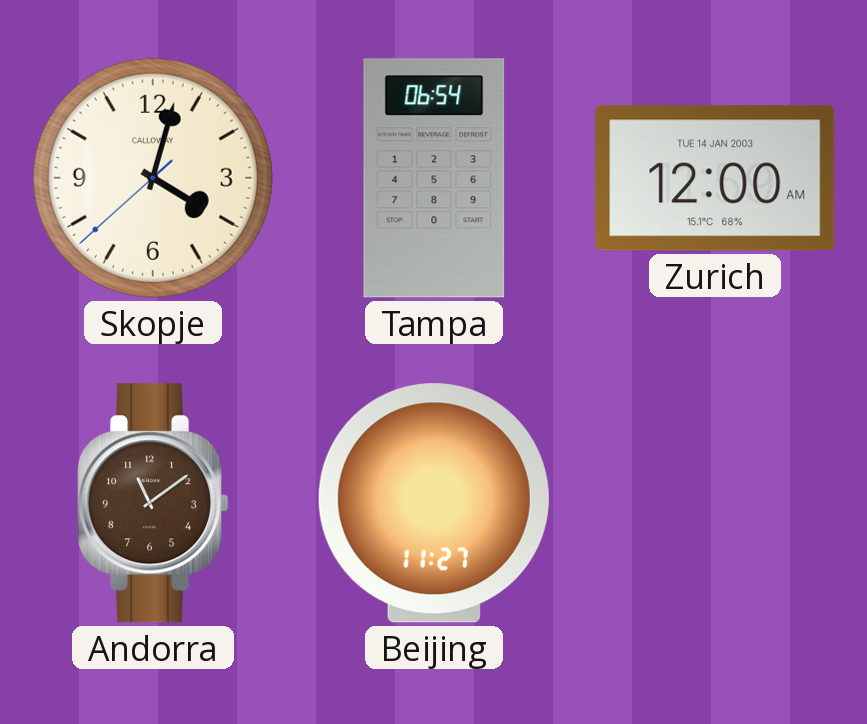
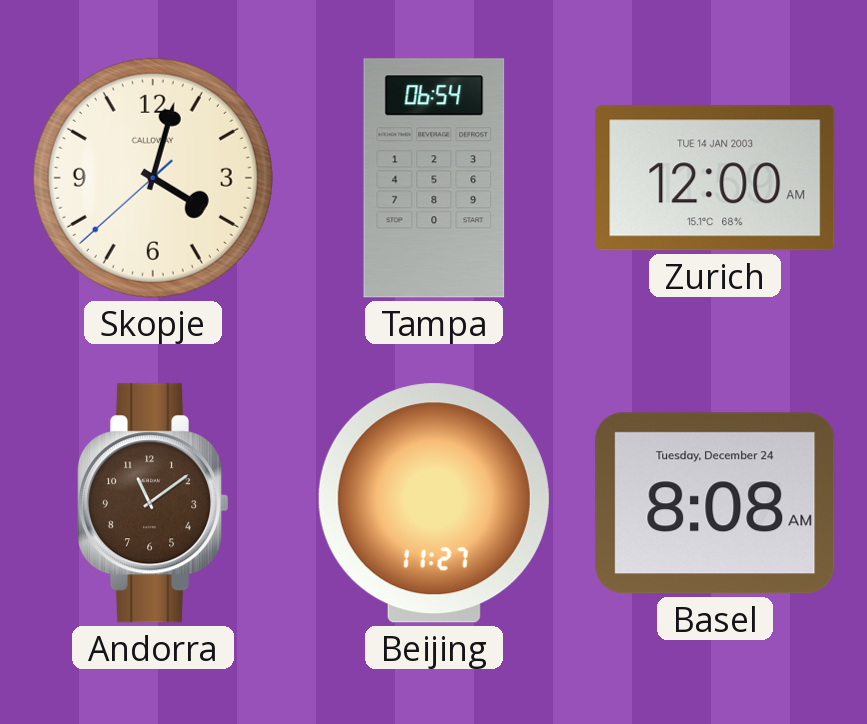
Basel: none -> 8:08 (715, 503)
